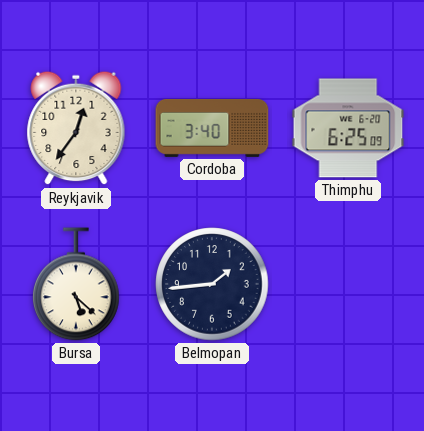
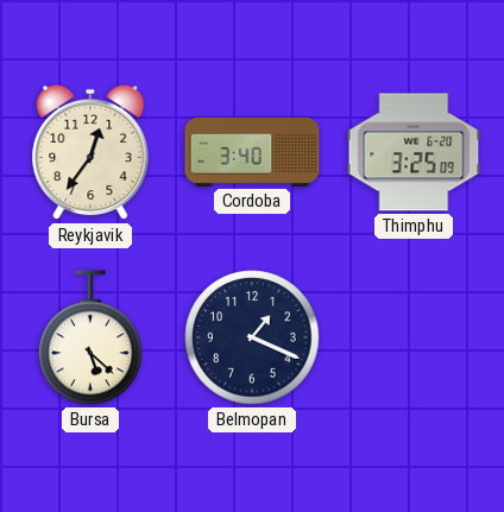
Thimphu: 6:25 -> 3:25 (414, 152)
Belmopan: 1:44 -> 1:19 (252, 337)
